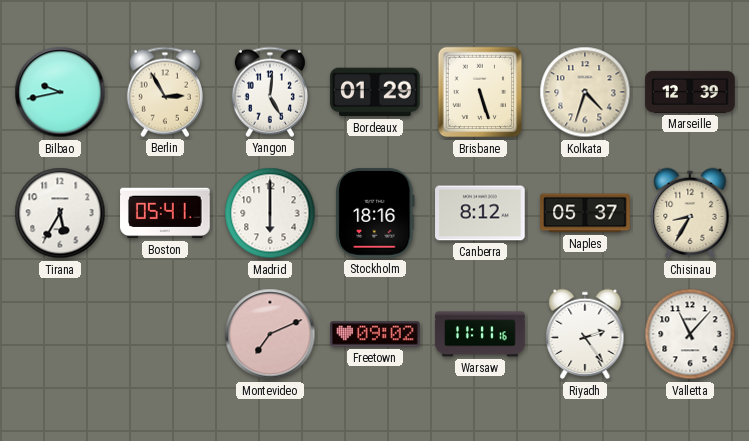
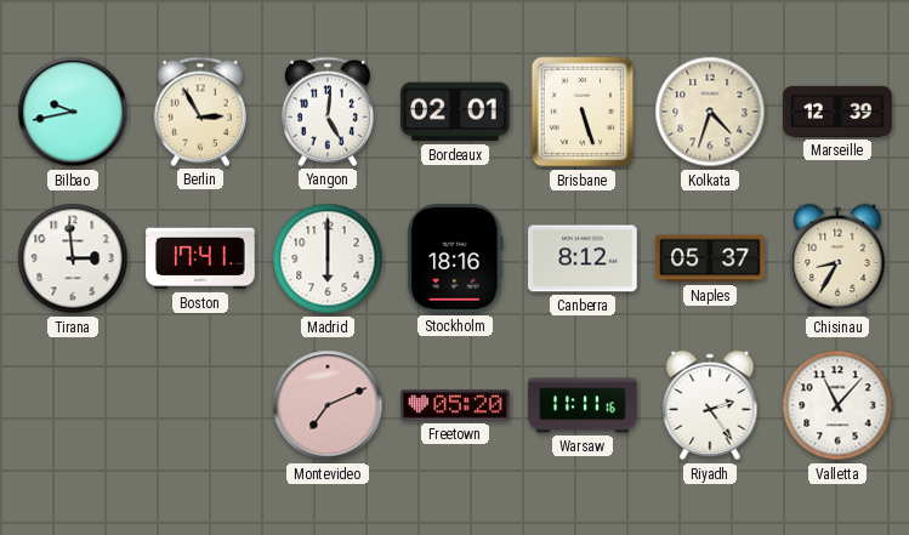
Bordeaux: 01:29 -> 02:01 (455, 112)
Tirana: 5:35 -> 2:59 (73, 258)
Boston: 05:41 -> 17:41 (200, 258)
Freetown: 09:02 -> 05:20 (455, 405)
